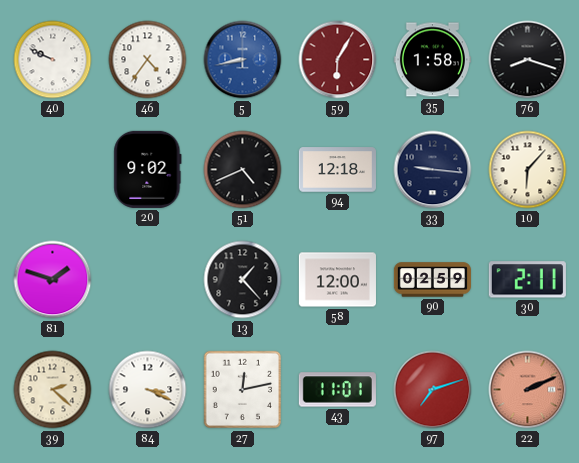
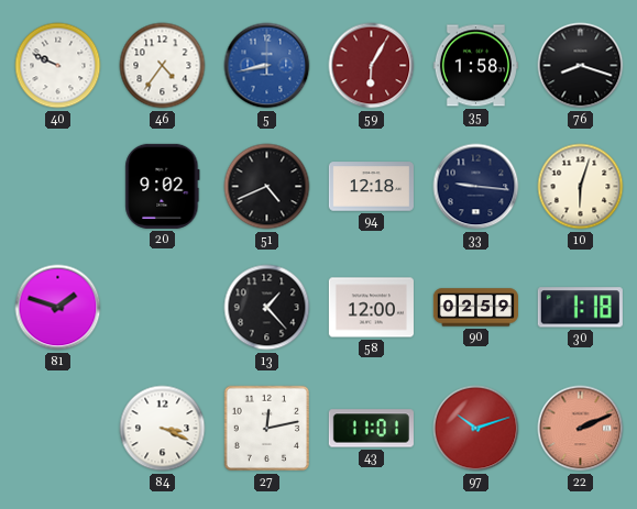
10: 6:07 -> 6:03 (581, 187)
30: 2:11 -> 1:18 (580, 308)
39: 2:22 -> none (53, 390)
97: 7:12 -> 10:12 (476, 429)
